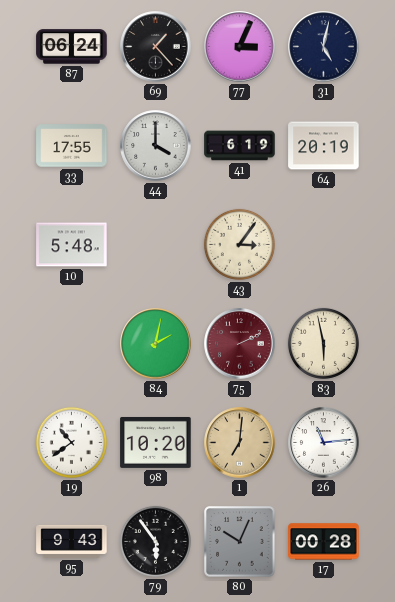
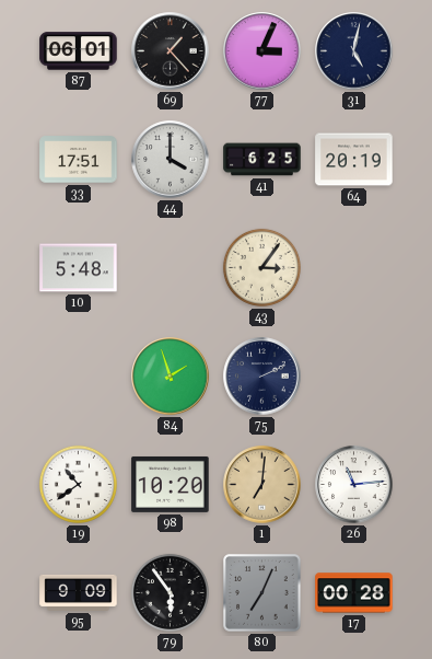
87: 06:24 -> 06:01 (79, 51)
33: 17:55 -> 17:51 (79, 160)
41: 6:19 -> 6:25 (262, 160)
84: 2:02 -> 1:57 (171, 377)
75 dial: burgundy -> navy (262, 377)
83: 5:58 -> none (323, 343)
95: 9:43 -> 9:09 (79, 592)
80: 10:04 -> 7:04 (262, 593)
